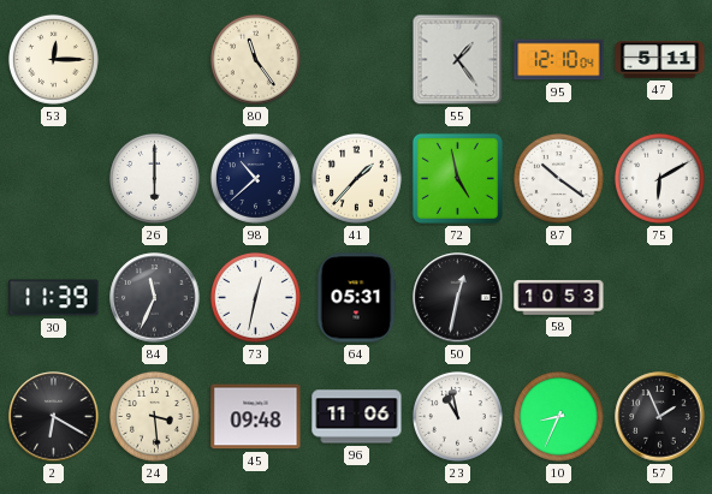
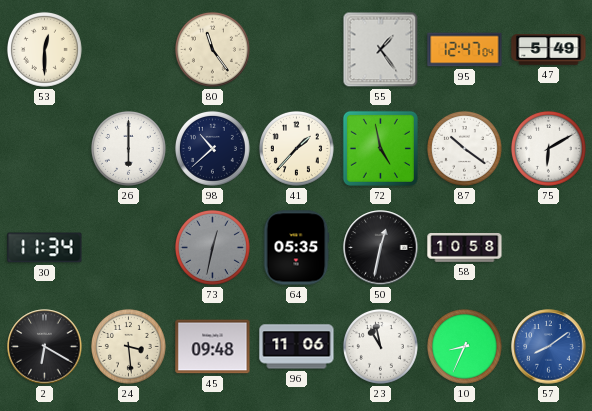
53: 12:15 -> 12:30 (44, 49)
95: 12:10 -> 12:47 (465, 50)
47: 5:11 -> 5:49 (549, 50)
30: 11:39 -> 11:34 (45, 248)
84: 11:34 -> none (155, 298)
73 dial: white -> grey (212, 247)
64: 05:31 -> 05:35 (296, 248)
58: 10:53 -> 10:58 (465, 248)
57: 1:56 -> 8:09 (549, 347)
57 dial: black -> blue (549, 347)
